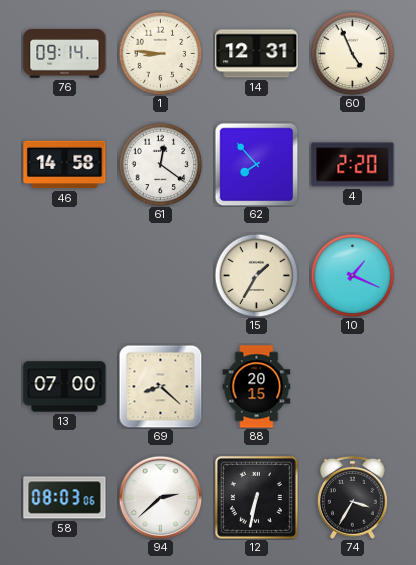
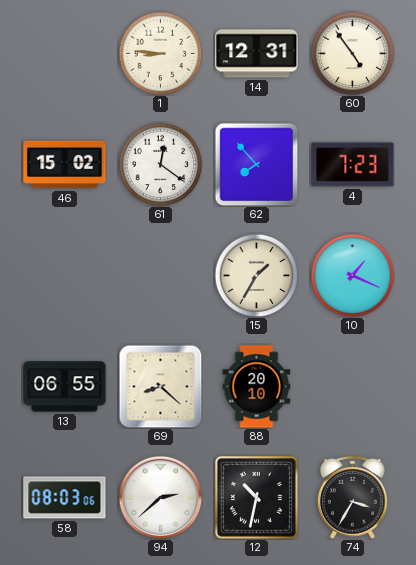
76: 09:14 -> none (65, 54)
60: 4:56 -> 4:54 (352, 53)
46: 14:58 -> 15:02 (65, 165)
4: 2:20 -> 7:23 (353, 165)
13: 07:00 -> 06:55 (65, 387)
88: 20:15 -> 20:10 (257, 387)
12: 6:32 -> 10:32 (256, 497)
